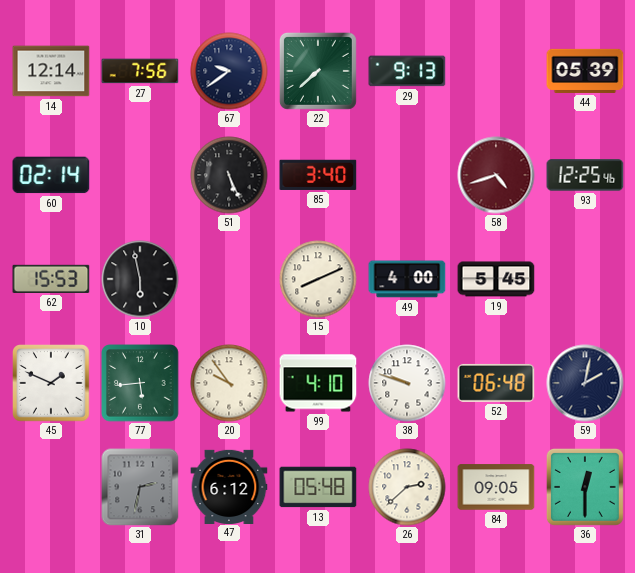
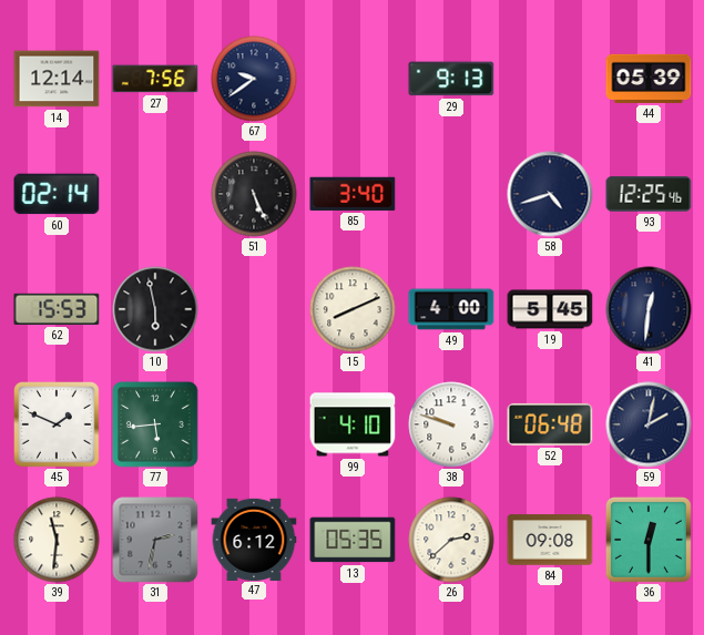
22: 7:38 -> none (318, 71)
58 dial: burgundy -> navy (550, 194)
41: none -> 12:31 (649, 309)
20: 9:54 -> none (229, 383)
39: none -> 11:31 (57, 540)
13: 05:48 -> 05:35 (353, 540)
84: 09:05 -> 09:08 (550, 540)
